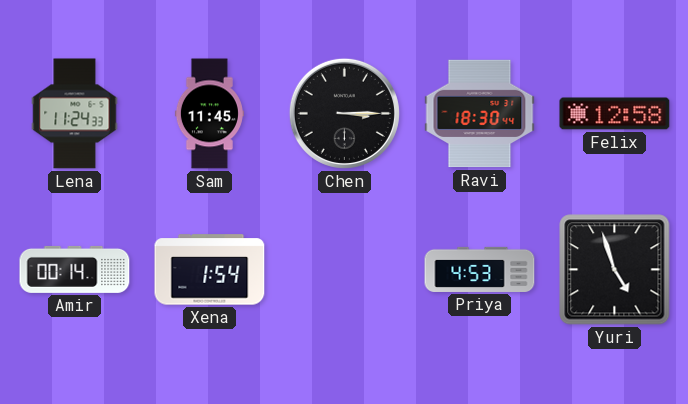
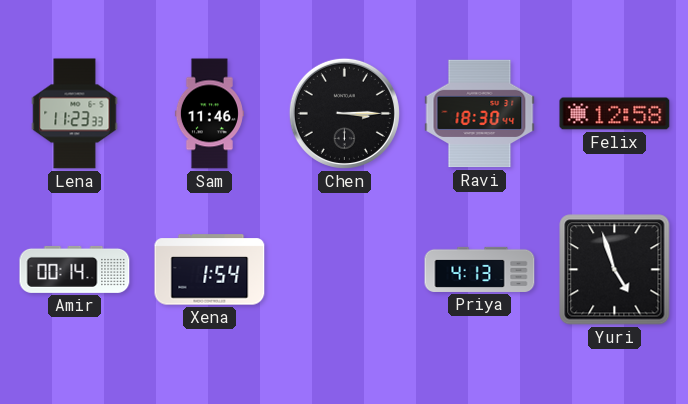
Lena: 11:24 -> 11:23 (75, 114)
Sam: 11:45 -> 11:46 (209, 114)
Priya: 4:53 -> 4:13 (480, 269)
